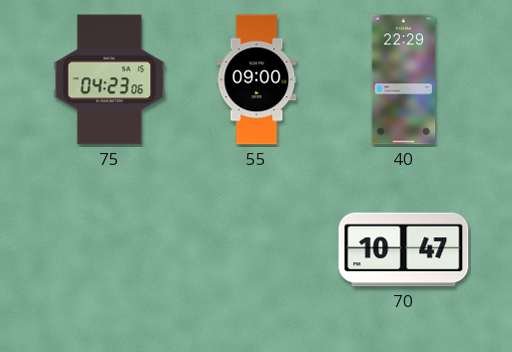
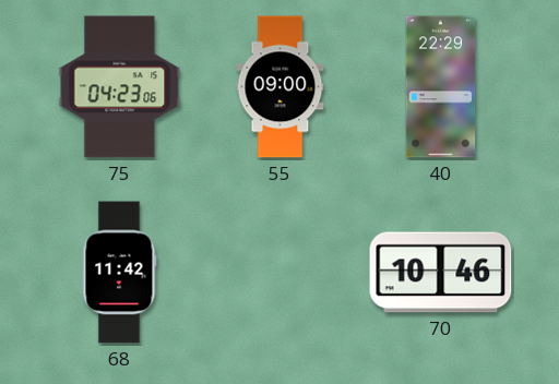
68: none -> 11:42 (119, 273)
70: 10:47 -> 10:46 (441, 273)
